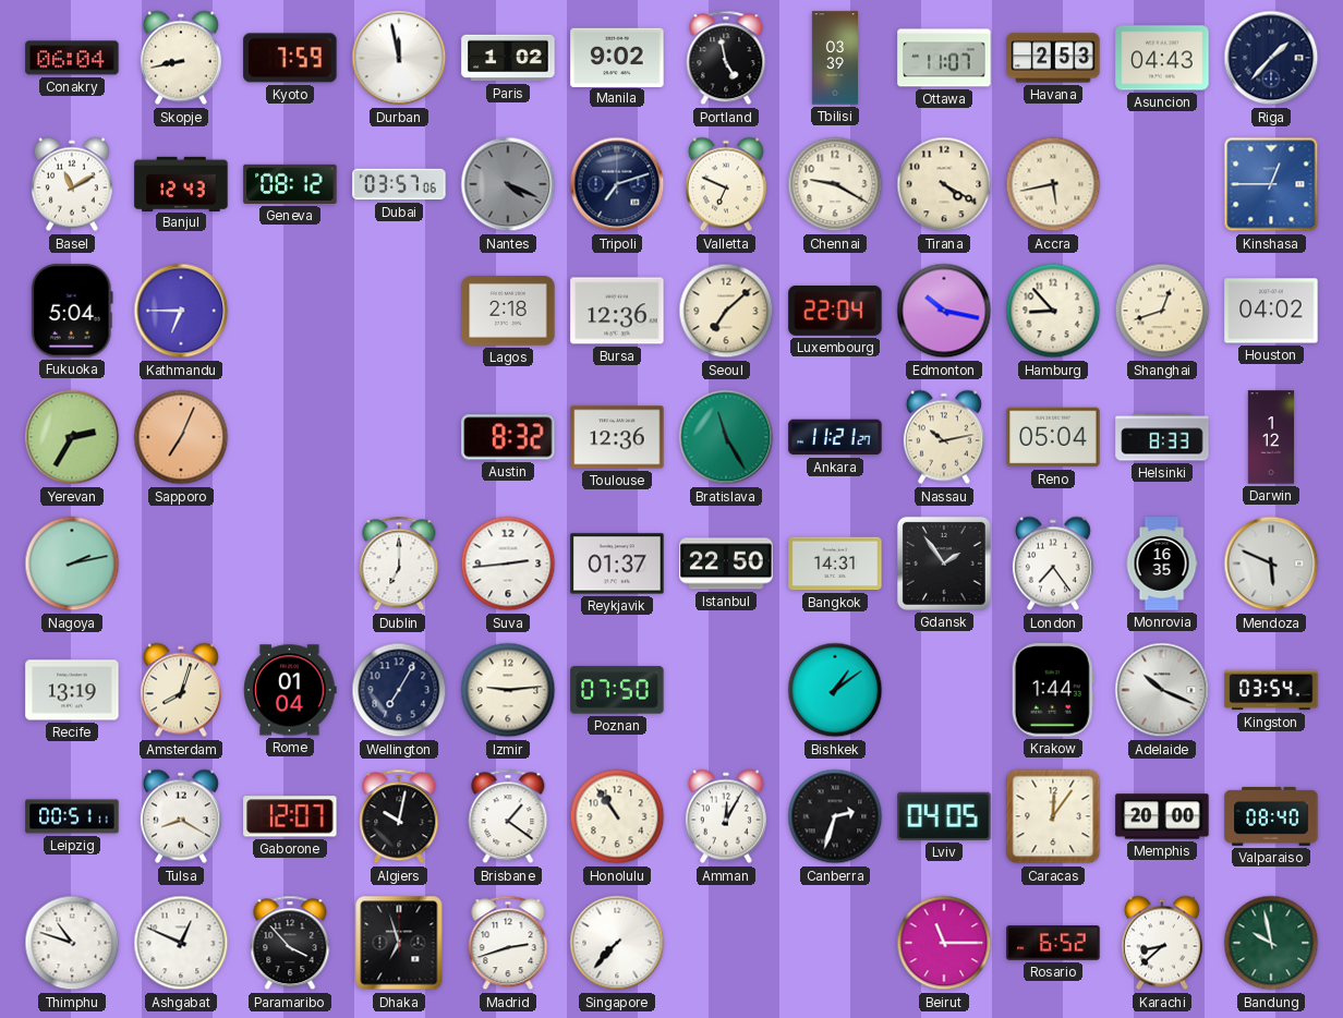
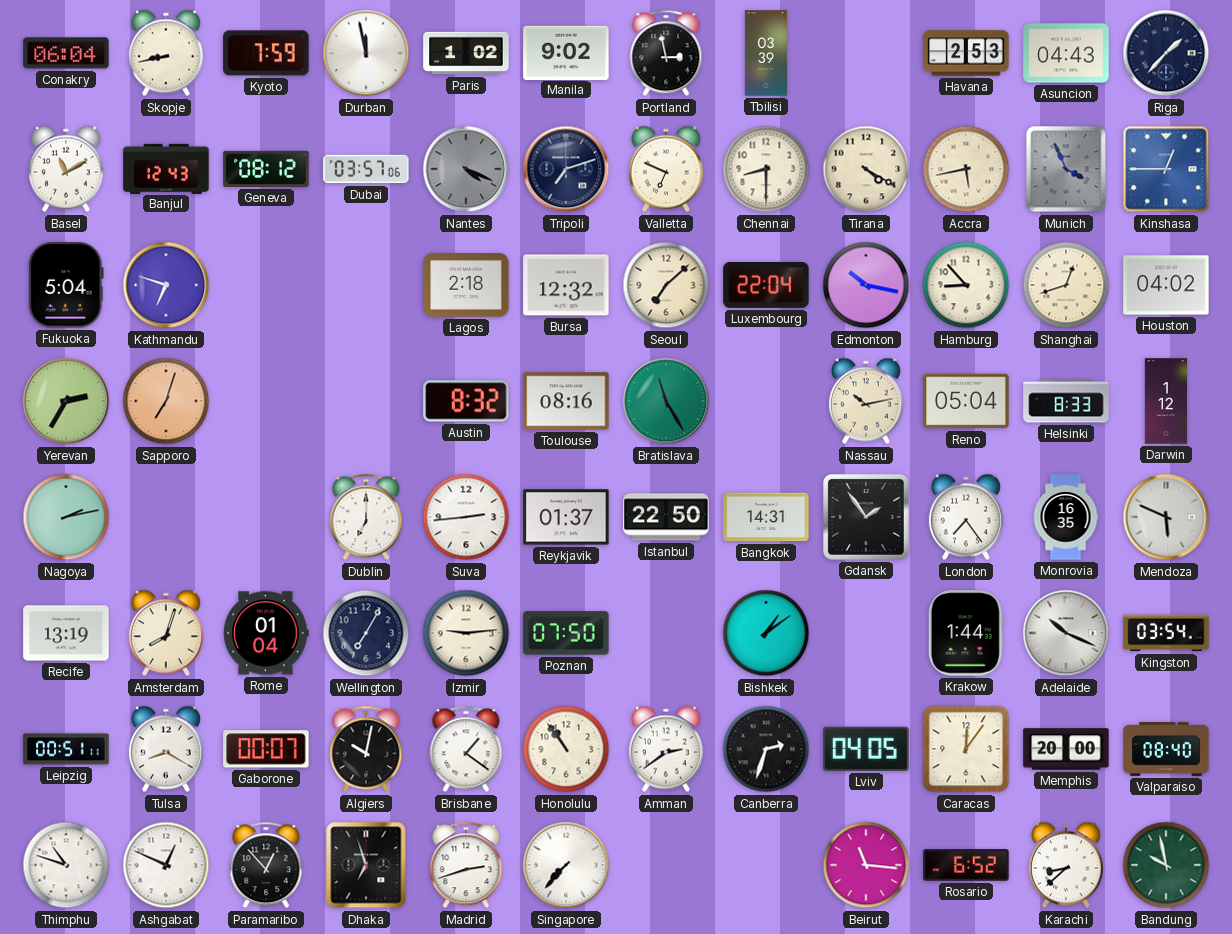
Portland: 4:58 -> 2:58 (666, 53)
Ottawa: 11:07 -> none (944, 58)
Chennai: 9:20 -> 8:30 (766, 169)
Munich: none -> 3:56 (1066, 169)
Kathmandu: 6:45 -> 6:48 (166, 285)
Bursa: 12:36 -> 12:32 (566, 285)
Sapporo: 7:04 -> 7:03 (166, 401)
Toulouse: 12:36 -> 08:16 (566, 401)
Ankara: 11:21 -> none (835, 437)
Gaborone: 12:07 -> 00:07 (266, 749)
Amman: 12:05 -> 2:39 (666, 749)
Paramaribo: 3:53 -> 12:53 (266, 865)
Beirut: 11:15 -> 11:16 (866, 865)
